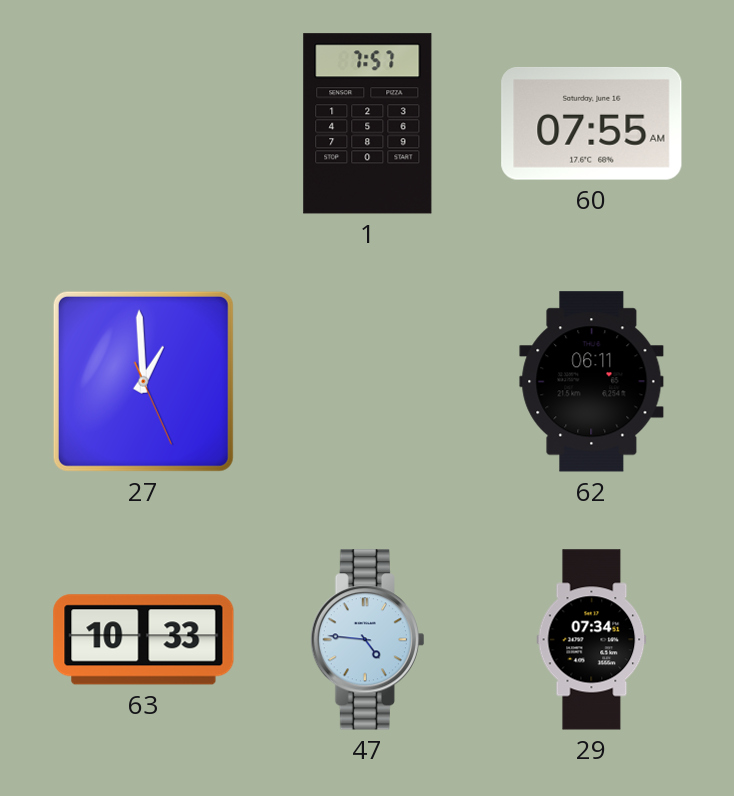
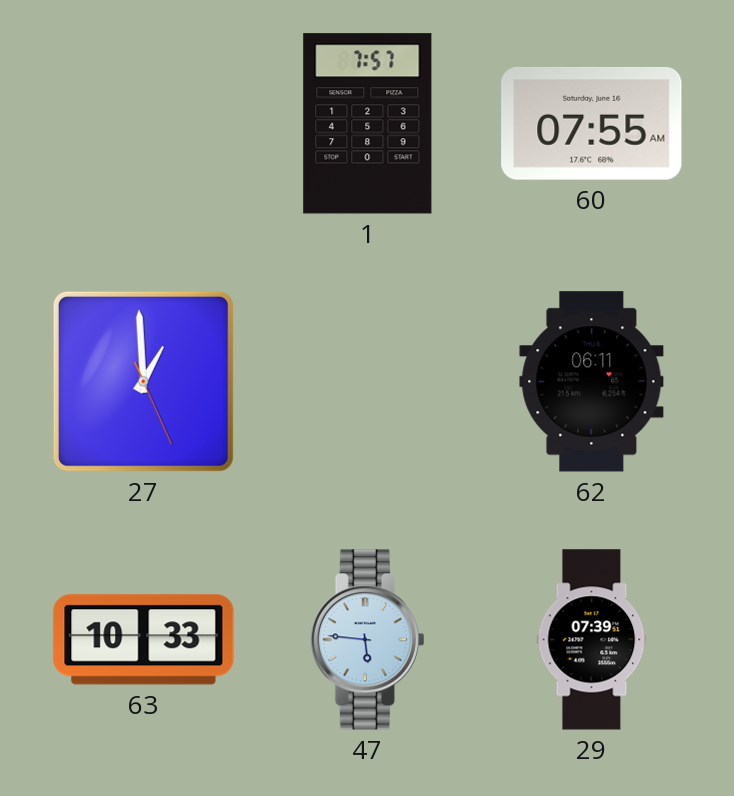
47: 4:46 -> 5:46 (367, 640)
29: 07:34 -> 07:39 (592, 640)
